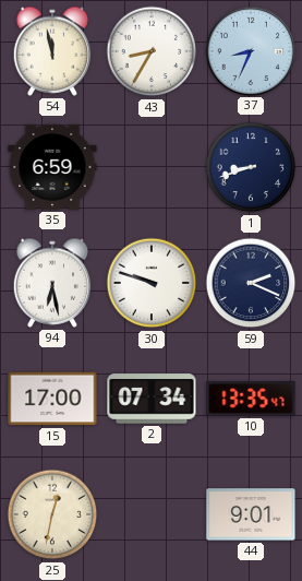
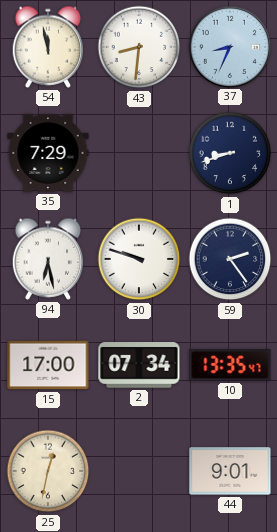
43: 8:35 -> 8:31 (139, 47)
35: 6:59 -> 7:29 (48, 153)
59: 2:19 -> 2:24 (230, 259)
